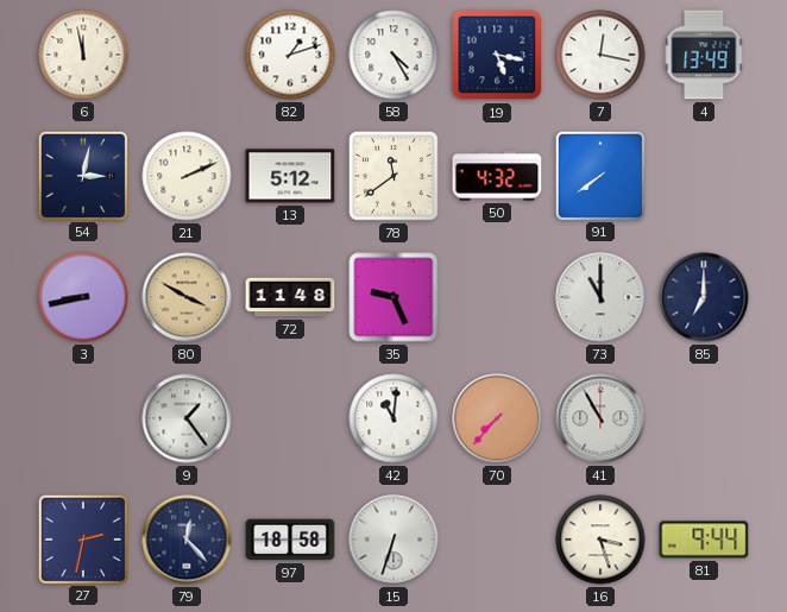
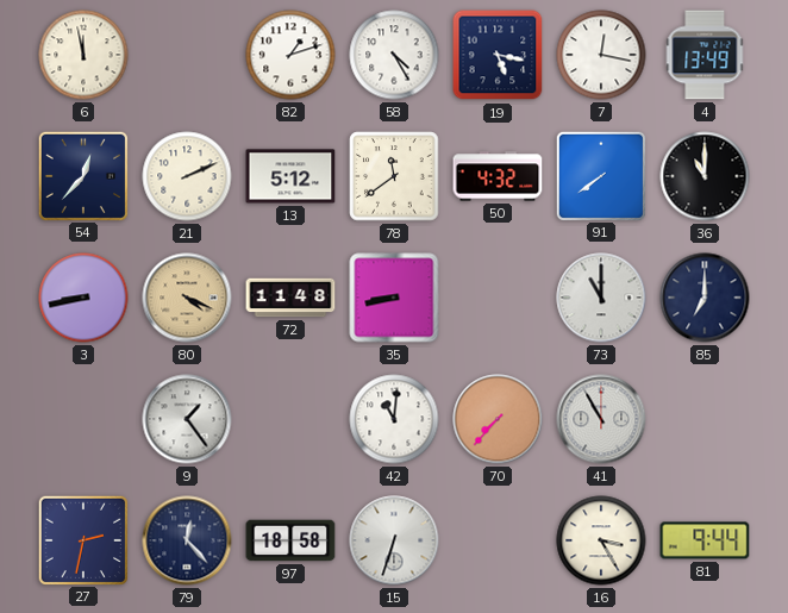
54: 3:02 -> 12:37 (82, 175)
36: none -> 11:00 (705, 176)
80: 3:50 -> 4:19 (187, 298)
35: 9:26 -> 8:43 (394, 298)
16: 3:27 -> 3:25 (601, 540)
